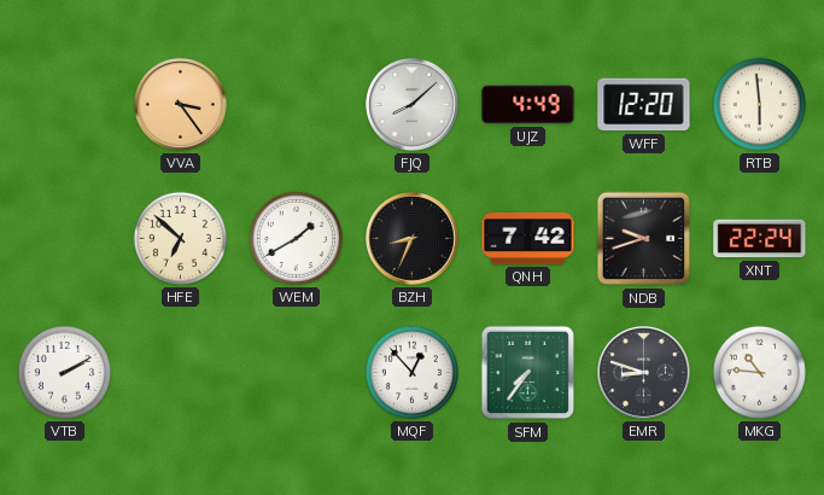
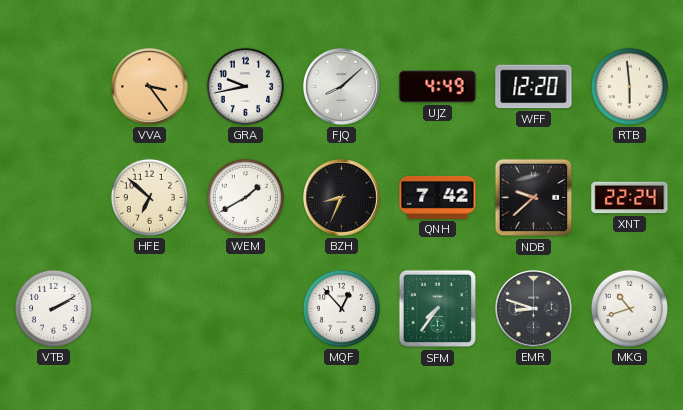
GRA: none -> 9:43 (245, 86)
NDB: 9:42 -> 9:38 (534, 198)
MKG: 10:46 -> 10:42 (629, 308)
